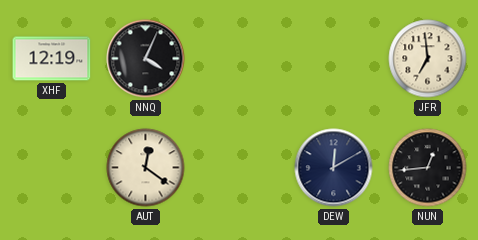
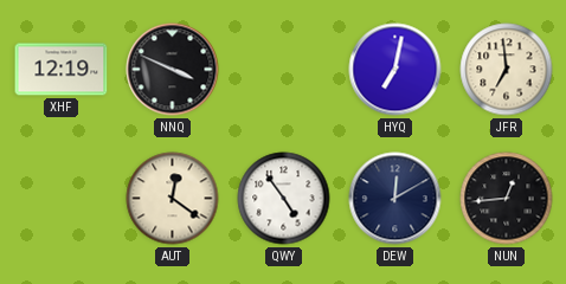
NNQ: 4:04 -> 3:49 (173, 70)
HYQ: none -> 7:02 (395, 70)
QWY: none -> 4:54 (284, 199)
